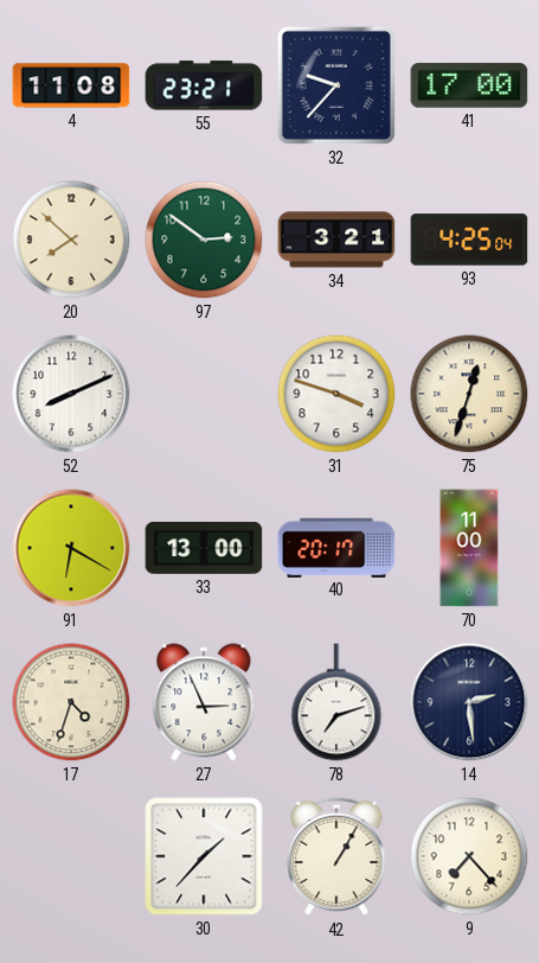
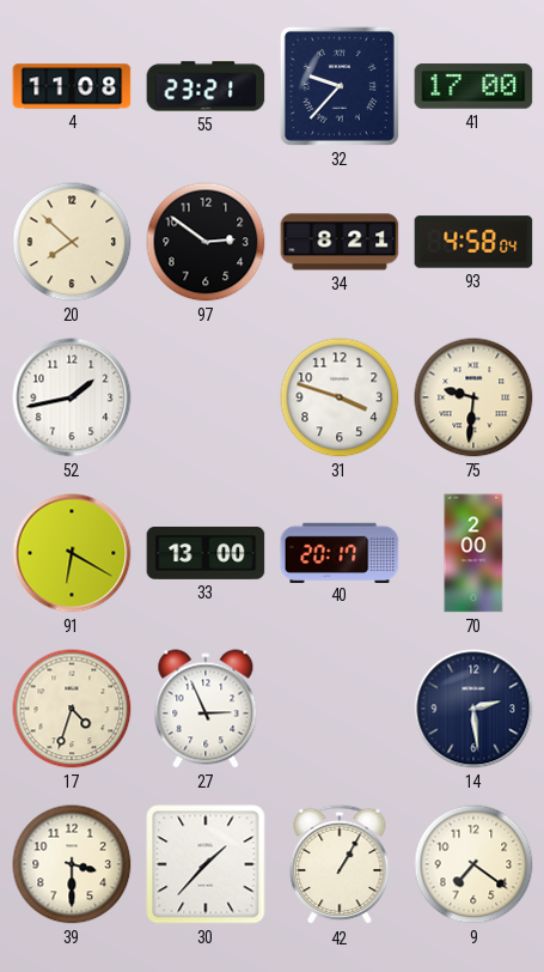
97 dial: green -> black (206, 242)
34: 3:21 -> 8:21 (340, 242)
93: 4:25 -> 4:58 (473, 242)
52: 8:11 -> 1:43 (72, 397)
75: 12:33 -> 9:31 (473, 397)
70: 11:00 -> 2:00 (473, 553)
78: 7:12 -> none (336, 702)
39: none -> 3:30 (72, 864)
9: 7:23 -> 7:21 (473, 864)
